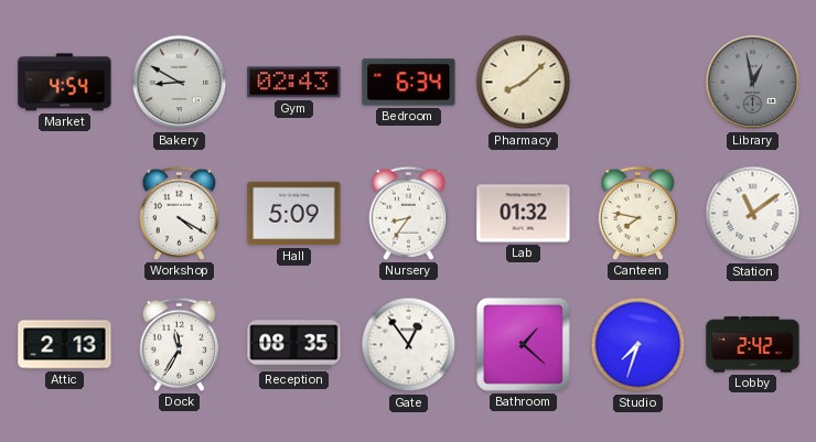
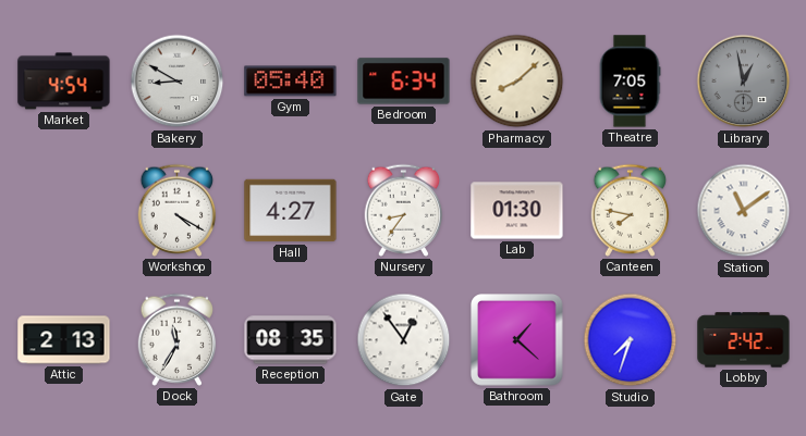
Gym: 02:43 -> 05:40 (291, 82)
Theatre: none -> 7:05 (630, 82)
Hall: 5:09 -> 4:27 (291, 211)
Lab: 01:32 -> 01:30 (517, 211)
